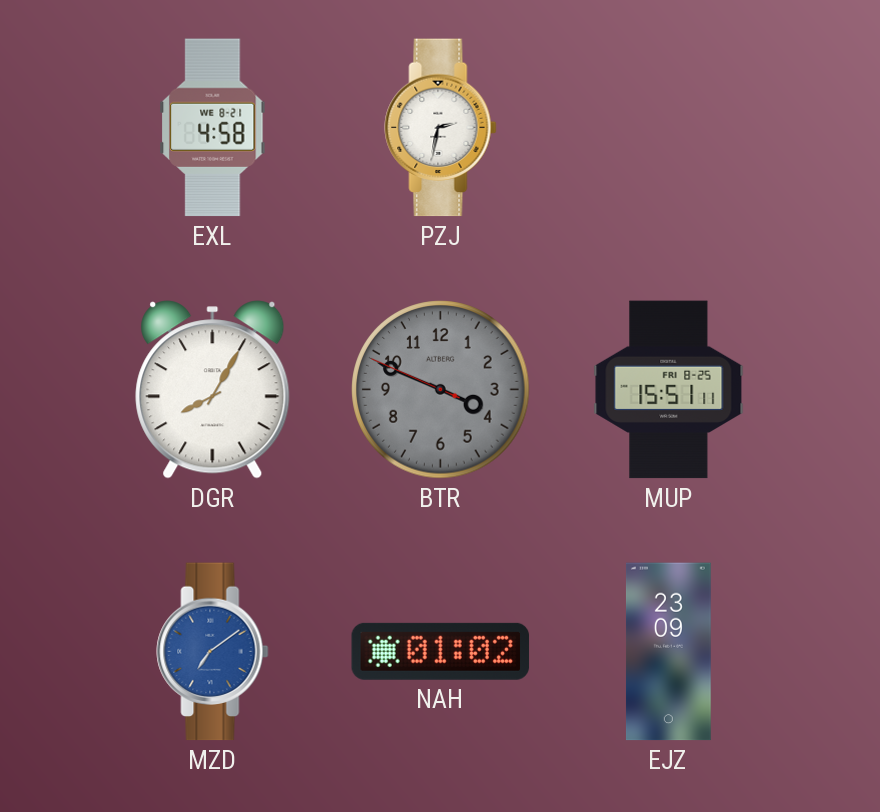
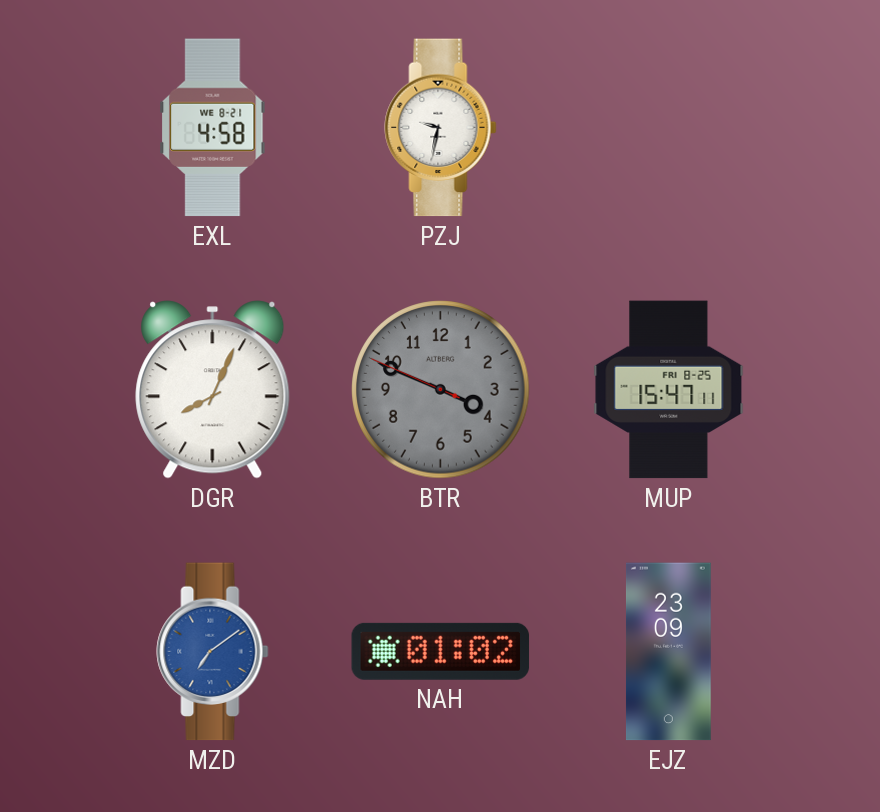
PZJ: 2:32 -> 9:32 (441, 128)
DGR: 8:05 -> 8:04 (213, 390)
MUP: 15:51 -> 15:47 (669, 390)
